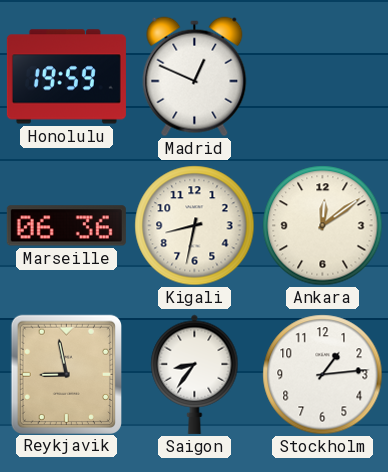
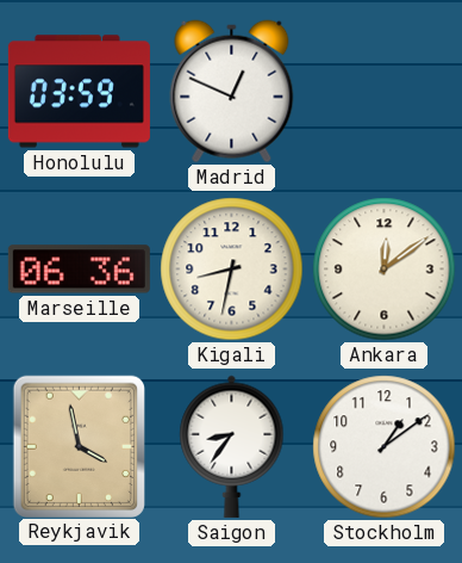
Honolulu: 19:59 -> 03:59 (79, 92)
Reykjavik: 8:58 -> 3:58 (79, 446)
Stockholm: 1:14 -> 1:09 (385, 447)
